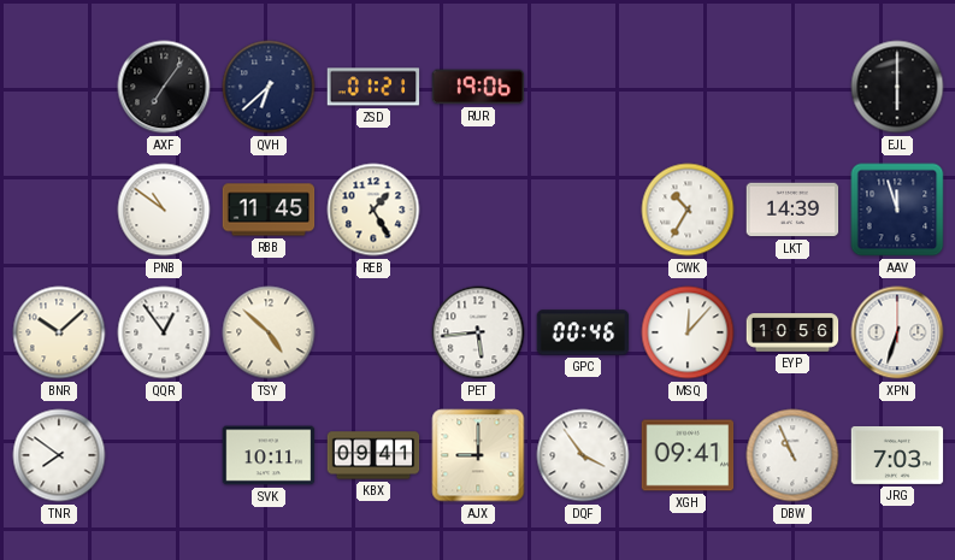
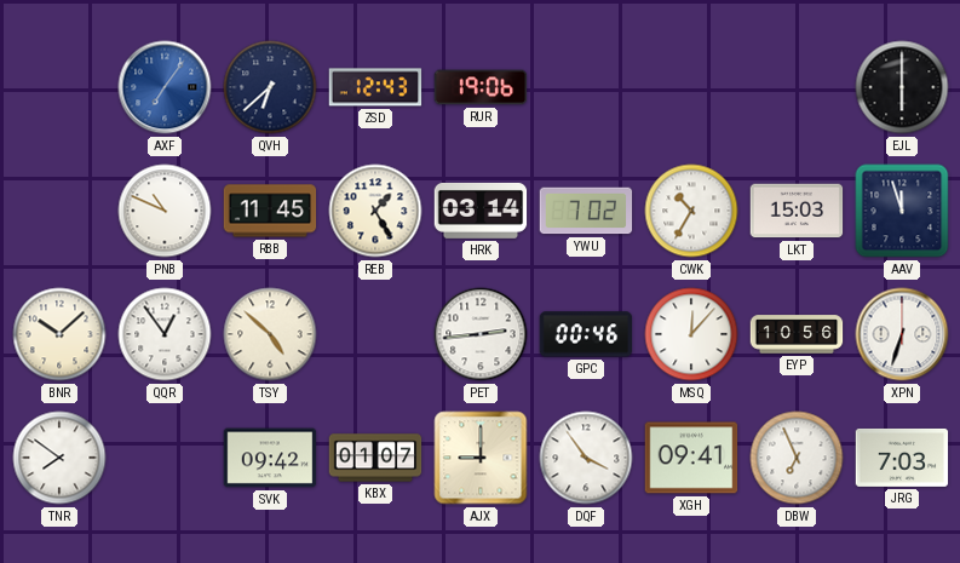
AXF dial: black -> blue (165, 87)
ZSD: 01:21 -> 12:43 (375, 87)
PNB: 10:51 -> 10:49 (165, 211)
HRK: none -> 03:14 (481, 211)
YWU: none -> 7:02 (586, 211)
LKT: 14:39 -> 15:03 (797, 211)
PET: 5:44 -> 2:44 (481, 334)
SVK: 10:11 -> 09:42 (270, 458)
KBX: 09:41 -> 01:07 (375, 458)
DBW: 10:56 -> 6:56 (797, 458)
